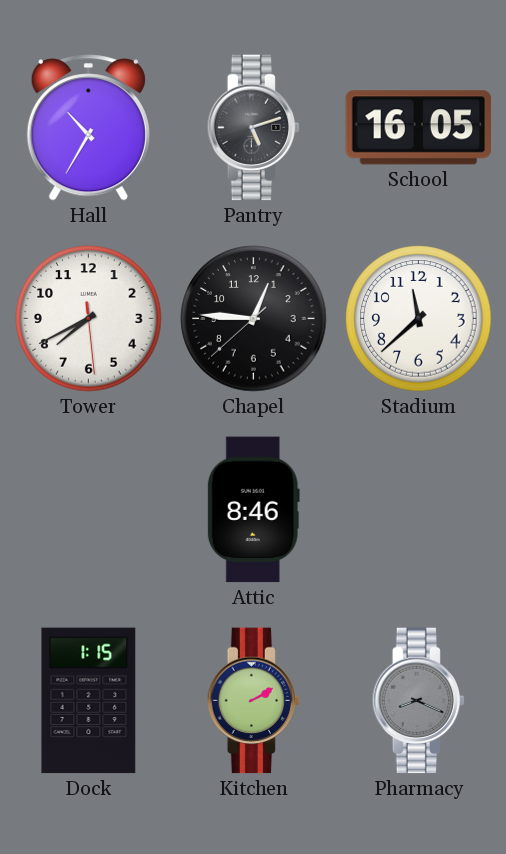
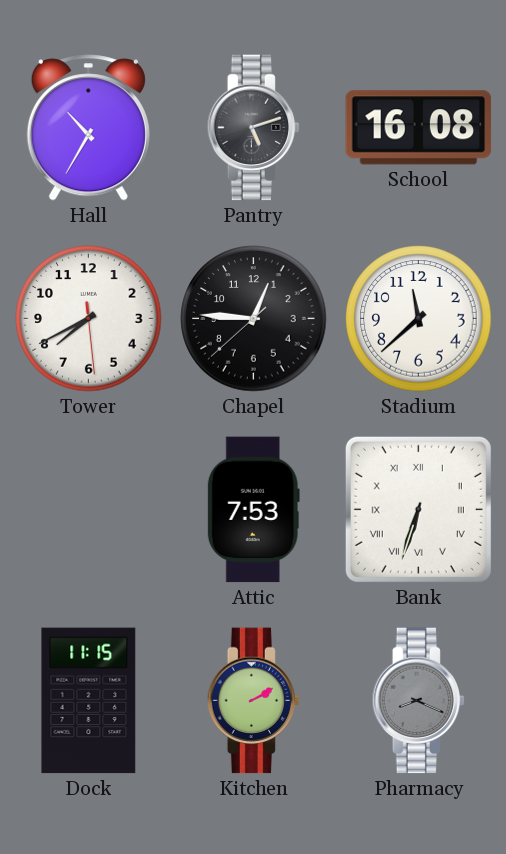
School: 16:05 -> 16:08 (419, 128)
Attic: 8:46 -> 7:53 (253, 510)
Bank: none -> 6:33 (418, 509)
Dock: 1:15 -> 11:15 (89, 701)
